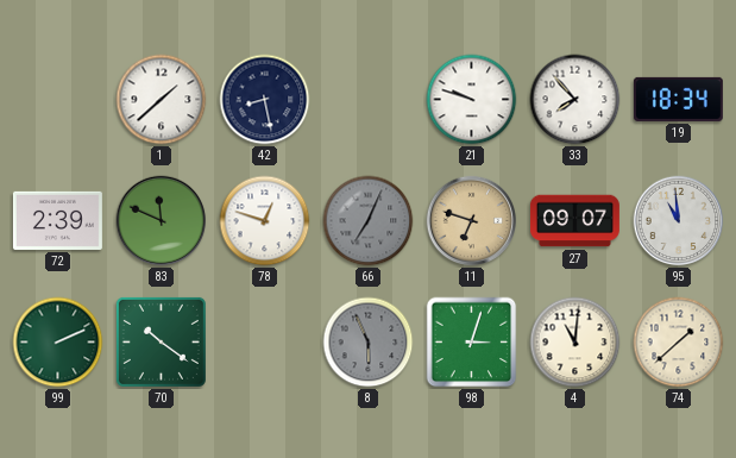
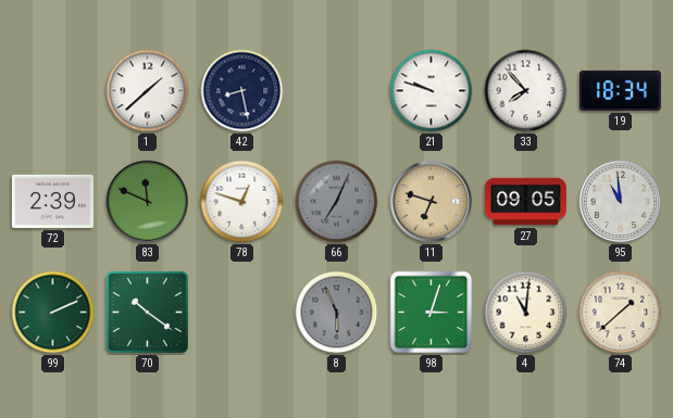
27: 09:07 -> 09:05 (525, 202)
